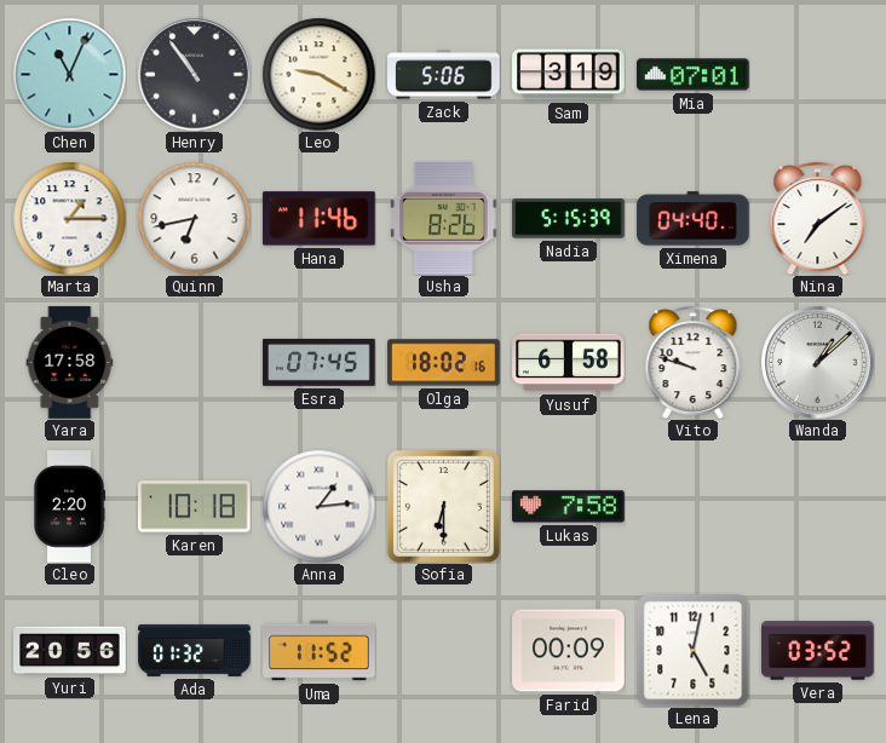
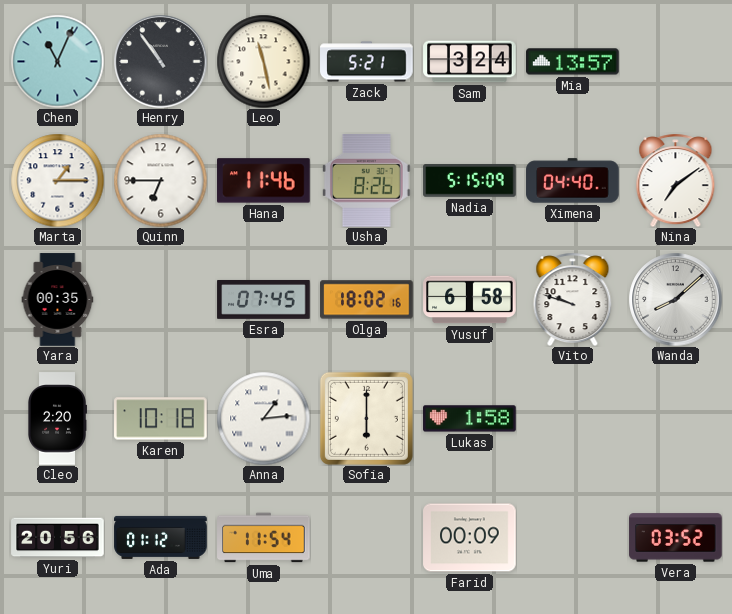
Leo: 9:20 -> 11:28 (263, 61)
Zack: 5:06 -> 5:21 (367, 62)
Sam: 3:19 -> 3:24 (470, 62)
Mia: 07:01 -> 13:57 (573, 62)
Quinn: 6:43 -> 6:45 (160, 180)
Nadia: 5:15:39 -> 5:15:09 (470, 181)
Yara: 17:58 -> 00:35 (58, 300)
Wanda: 1:08 -> 8:08 (675, 299)
Sofia: 6:30 -> 6:00 (366, 418)
Lukas: 7:58 -> 1:58 (470, 419)
Ada: 01:32 -> 01:12 (161, 537)
Uma: 11:52 -> 11:54 (264, 538)
Lena: 5:02 -> none (692, 651)
